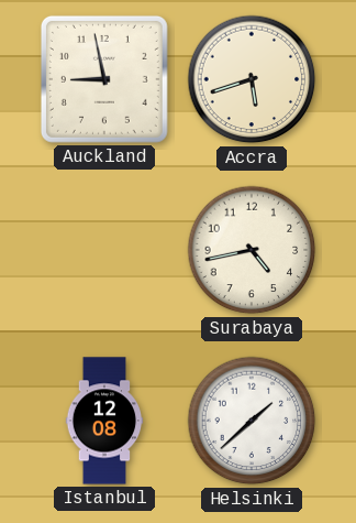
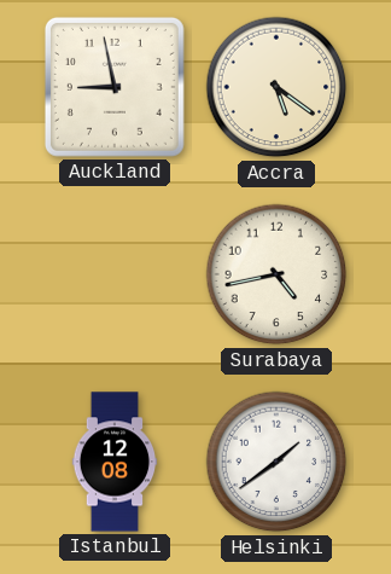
Accra: 5:42 -> 5:21 (276, 87)
Helsinki: 1:38 -> 1:39 (276, 462)
